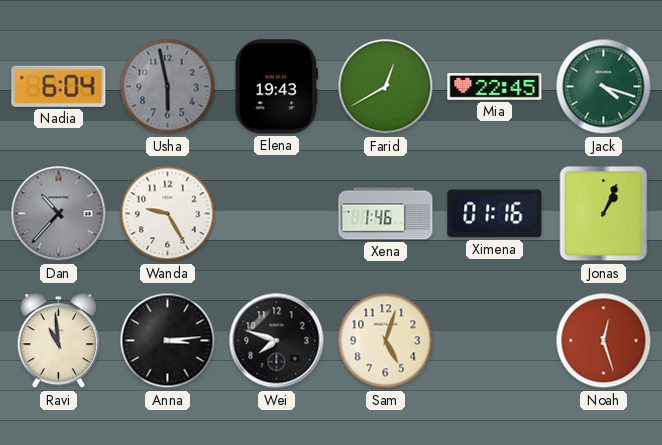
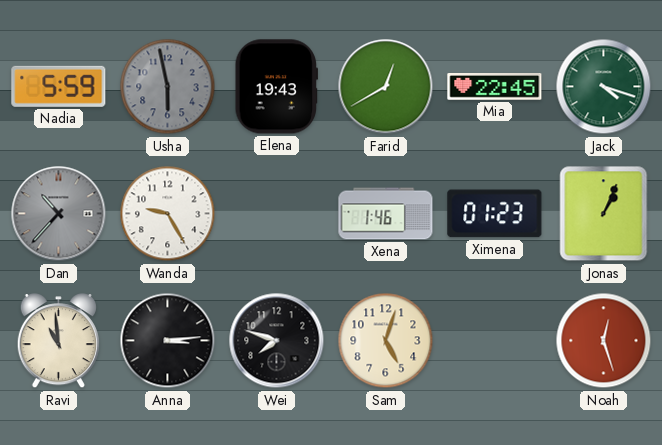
Nadia: 6:04 -> 5:59 (59, 86)
Ximena: 01:16 -> 01:23 (495, 214)
